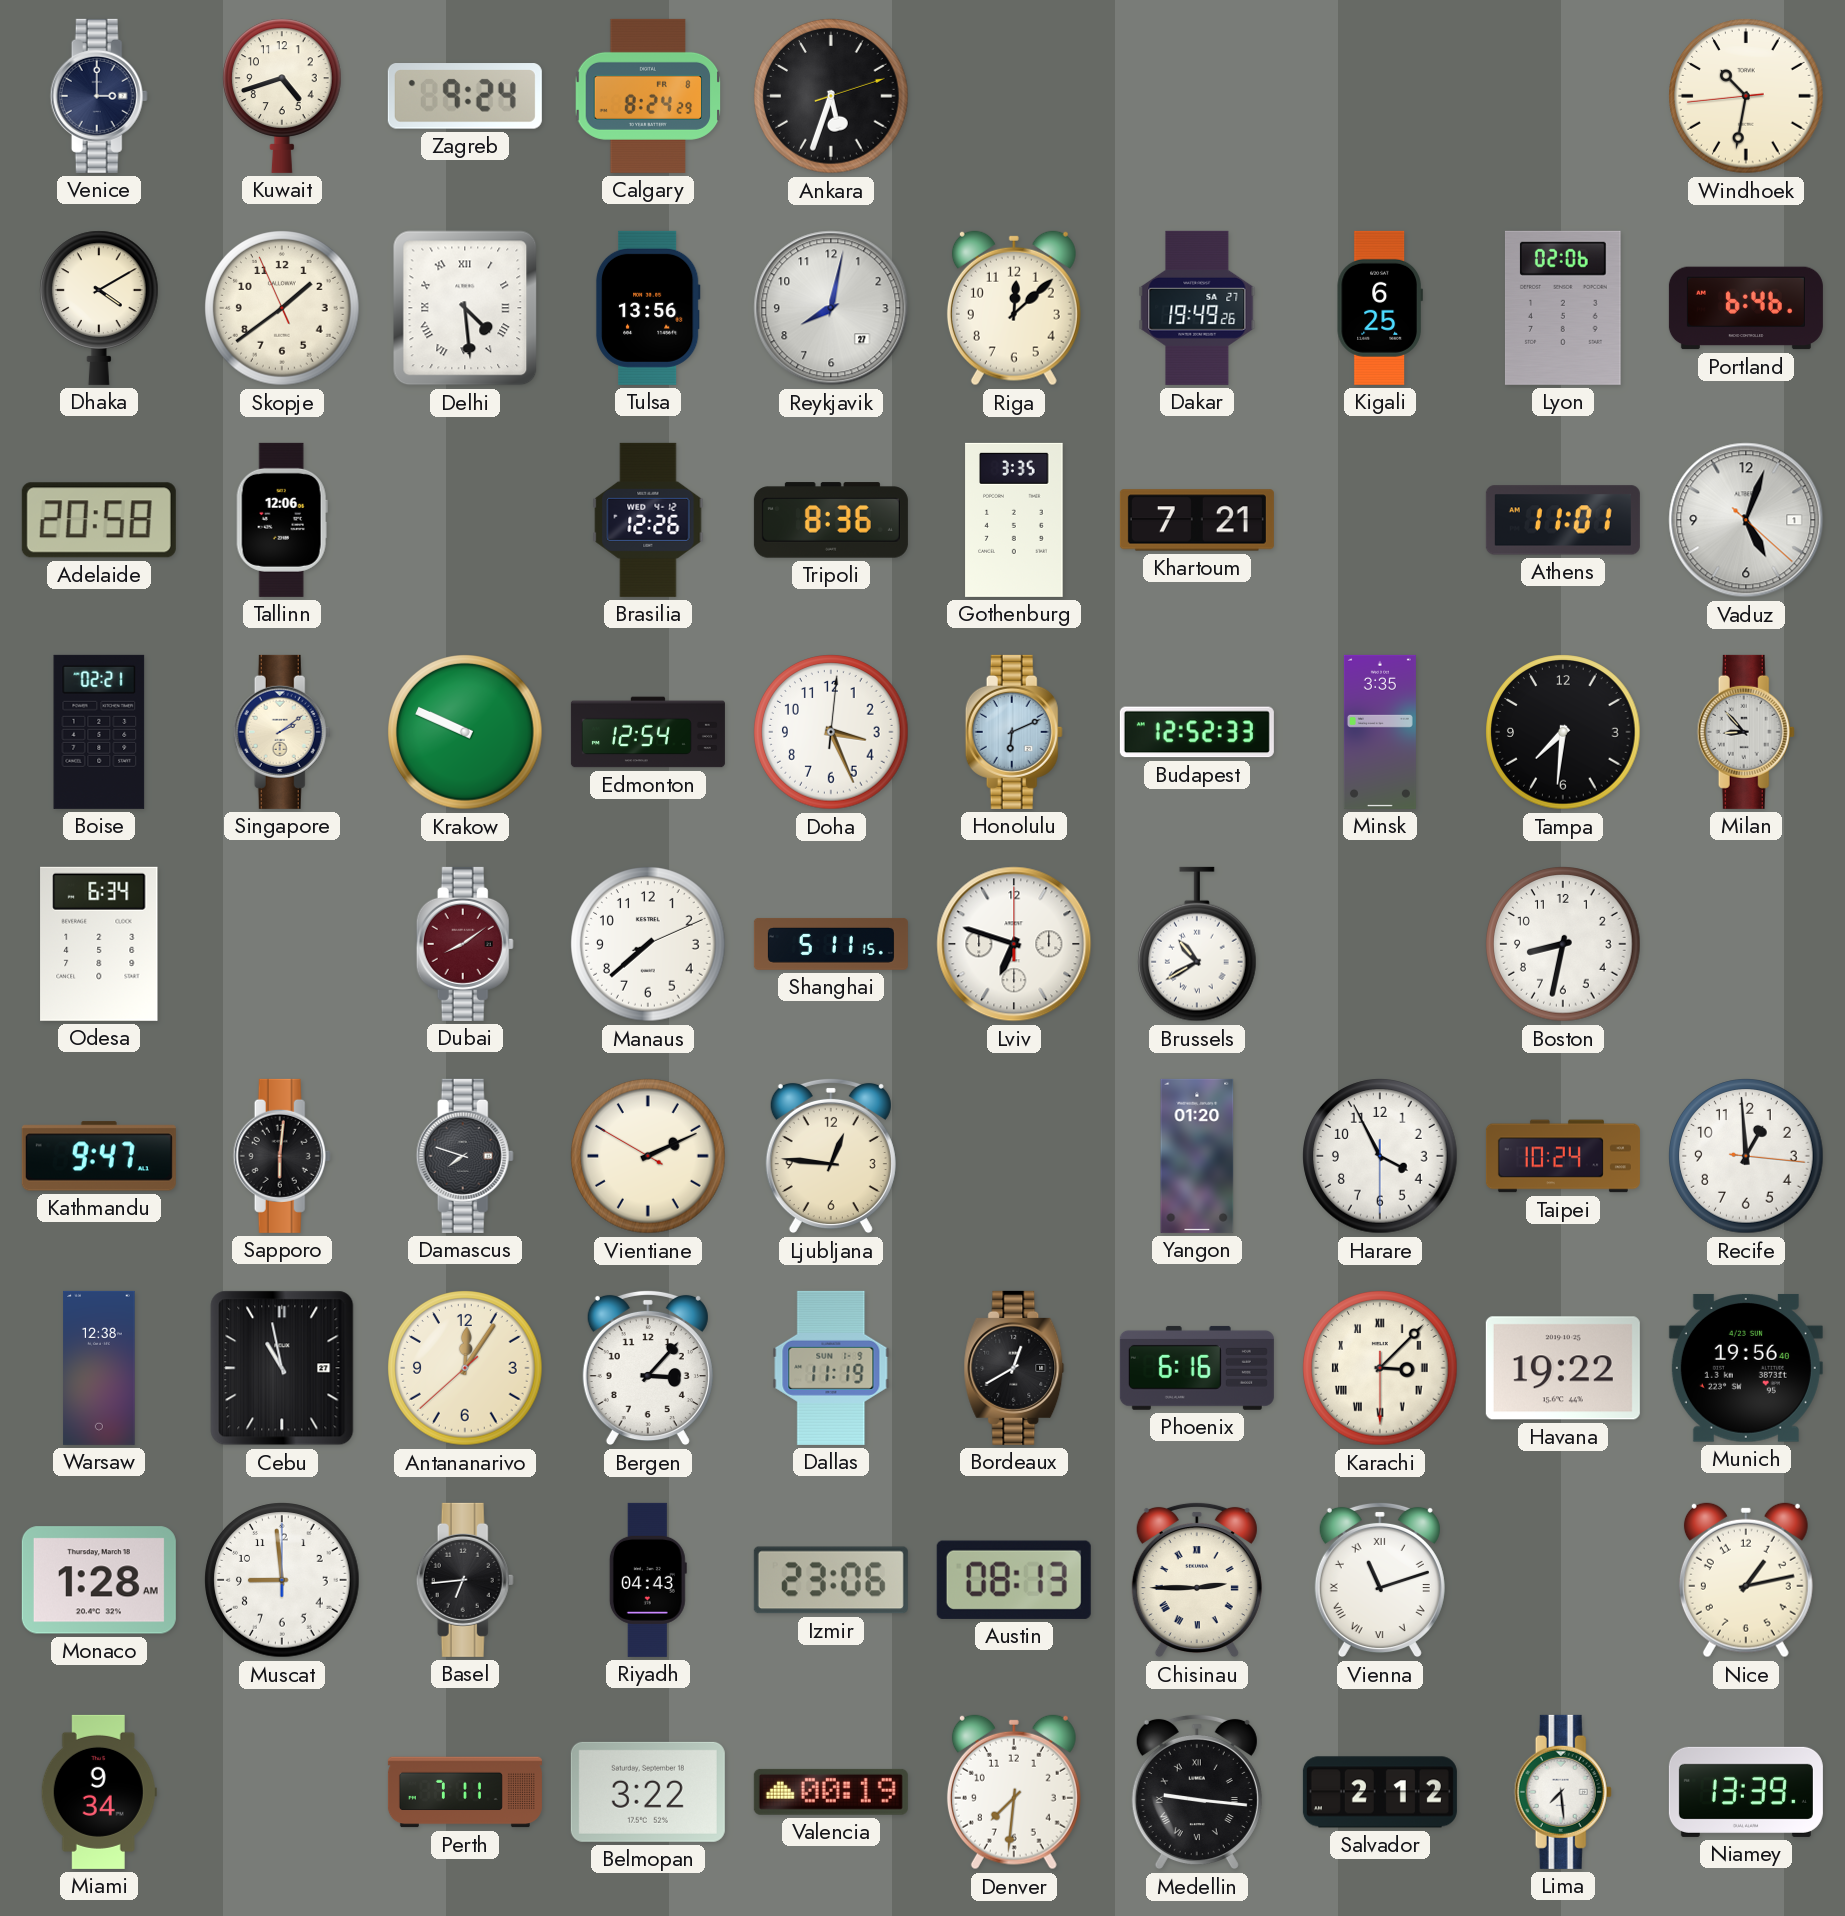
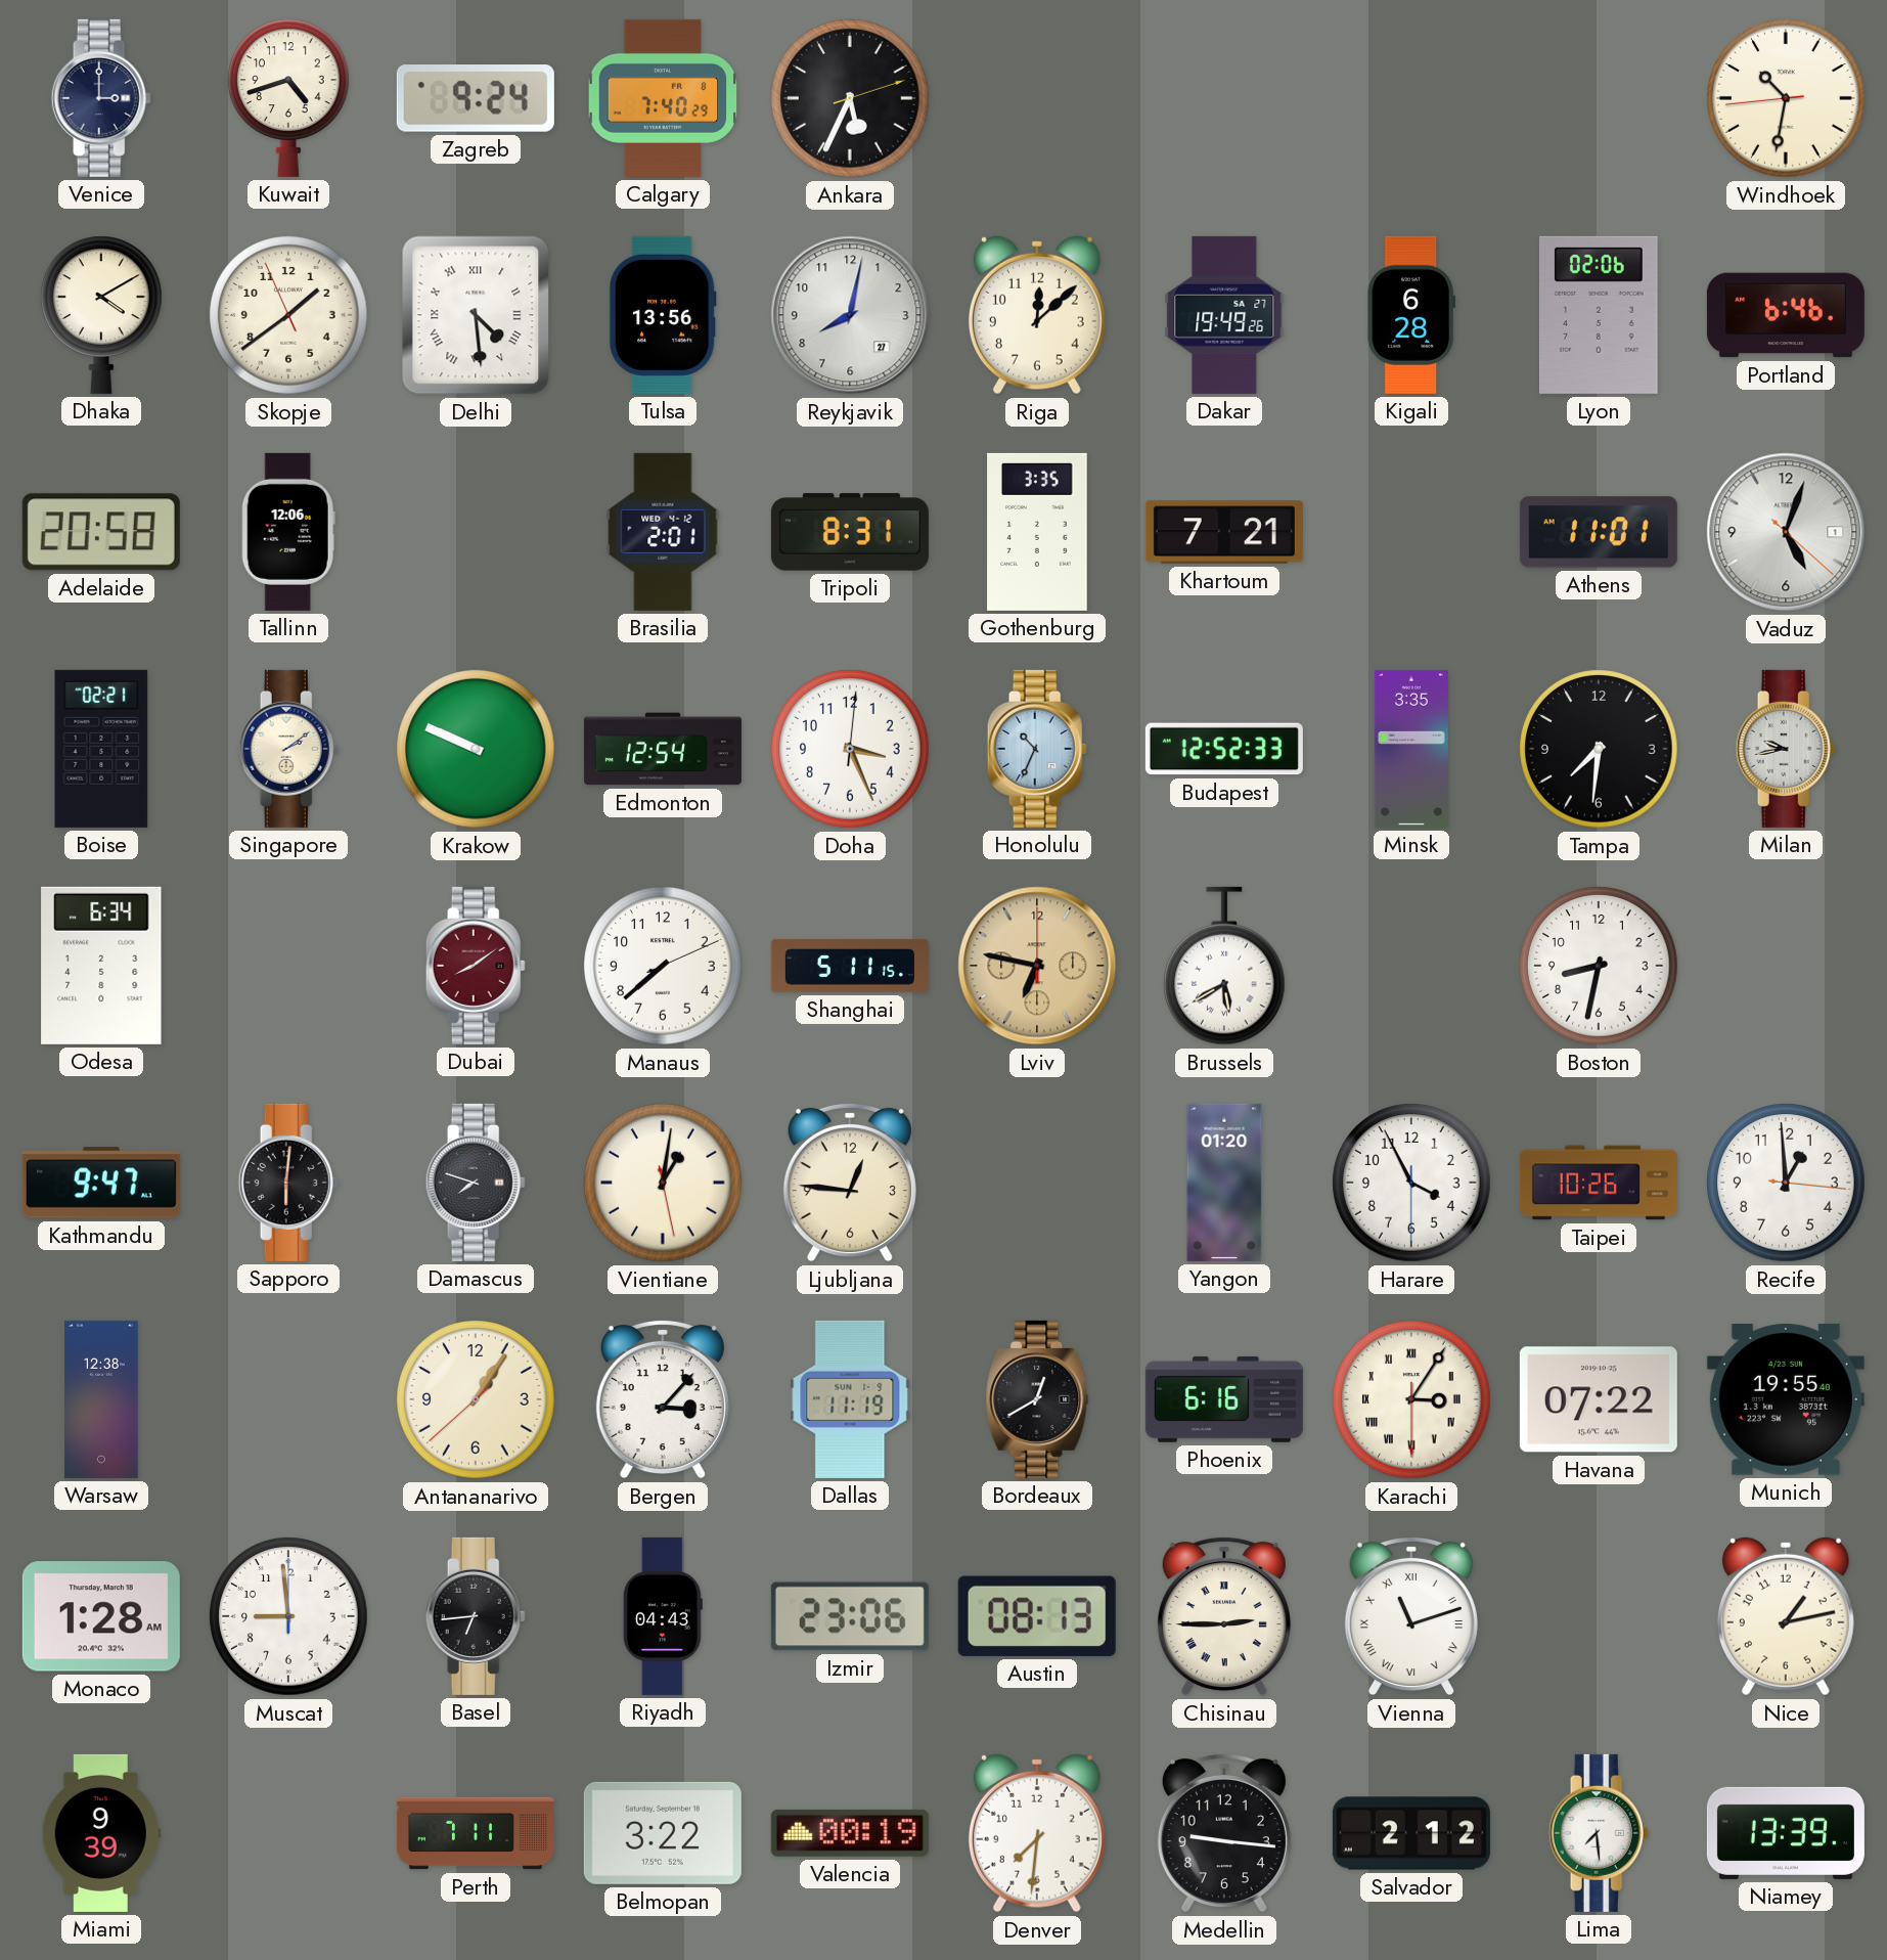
Calgary: 8:24 -> 7:40 (663, 98)
Ankara: 5:33 -> 5:34 (850, 98)
Kigali: 6:25 -> 6:28 (1411, 315)
Brasilia: 12:26 -> 2:01 (663, 532)
Tripoli: 8:36 -> 8:31 (850, 532)
Honolulu: 6:11 -> 10:34 (1037, 749)
Milan: 8:53 -> 9:43 (1786, 749)
Lviv: 6:48 -> 6:47 (1037, 966)
Lviv dial: white -> champagne (1037, 966)
Brussels: 10:40 -> 5:40 (1225, 966)
Vientiane: 2:10 -> 1:01 (663, 1183)
Taipei: 10:24 -> 10:26 (1599, 1183)
Cebu: 10:58 -> none (282, 1368)
Antananarivo: 12:05 -> 1:05 (476, 1399)
Karachi: 3:07 -> 3:05 (1411, 1399)
Havana: 19:22 -> 07:22 (1599, 1399)
Munich: 19:56 -> 19:55 (1786, 1399)
Miami: 9:34 -> 9:39 (101, 1833)
Medellin numerals: Roman -> Arabic (1224, 1833)
